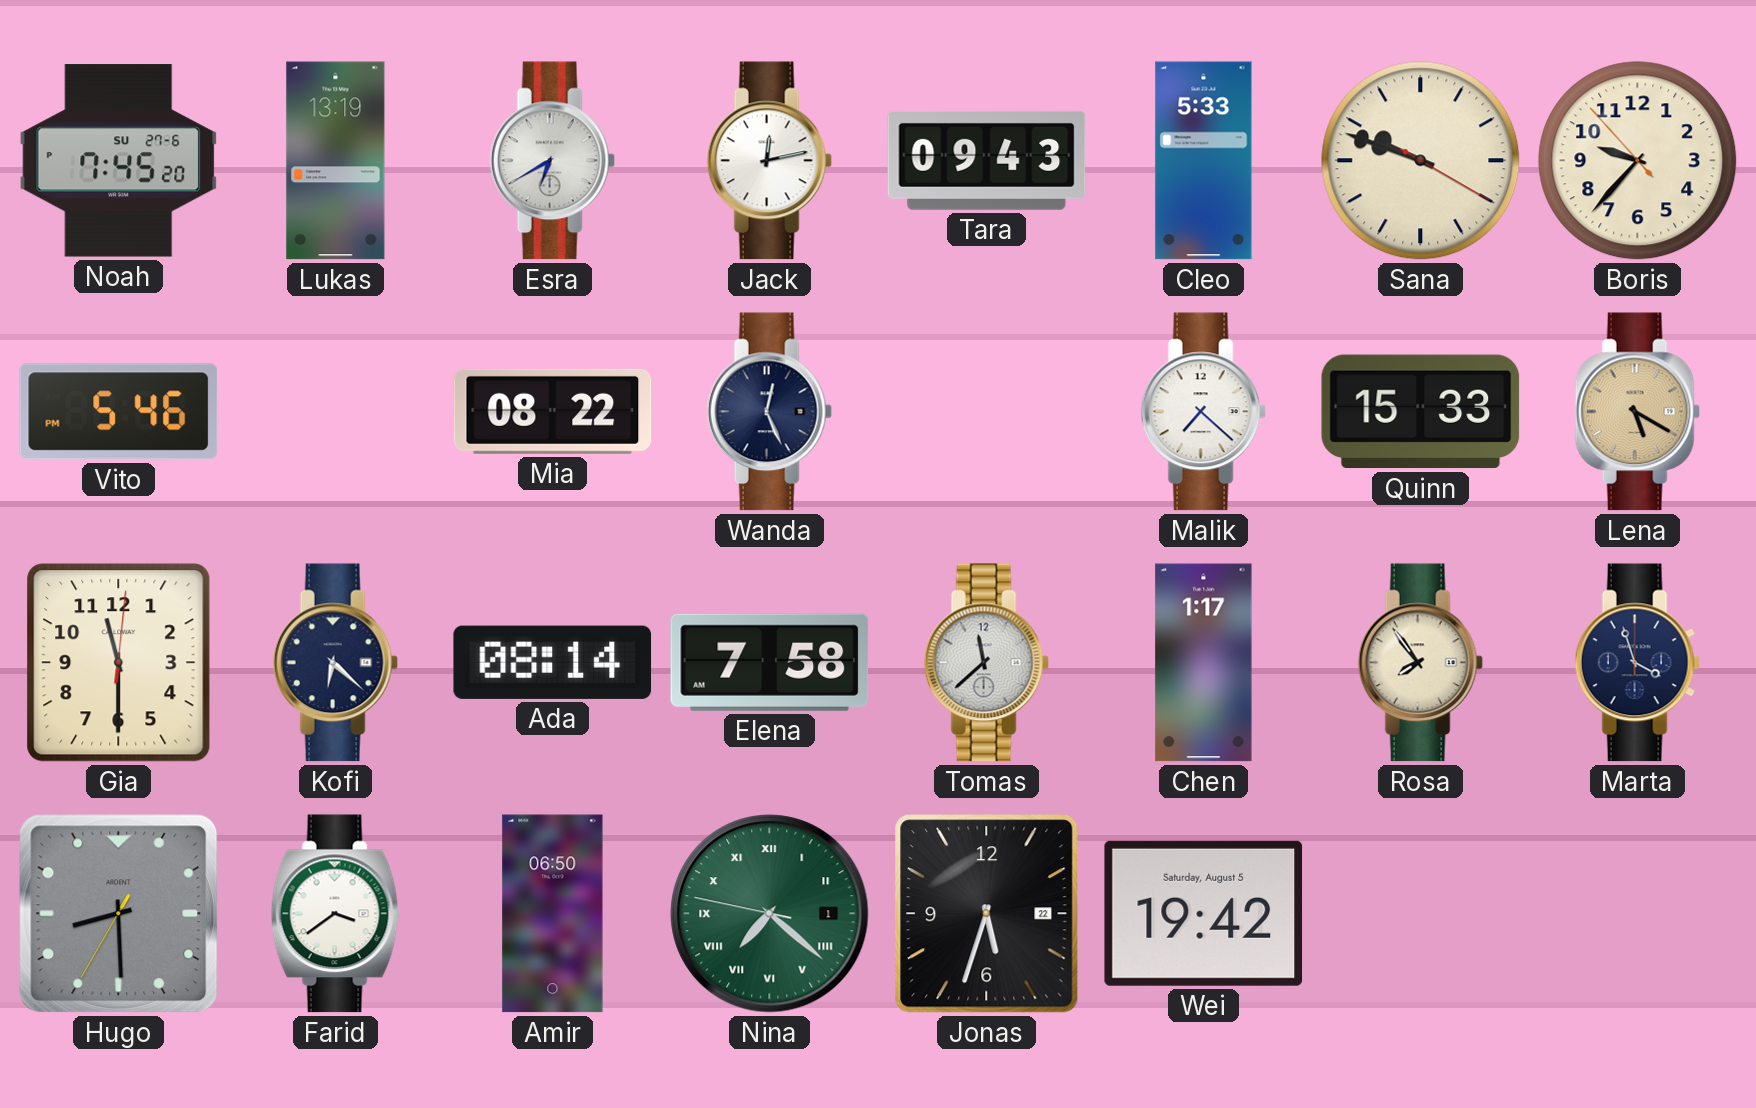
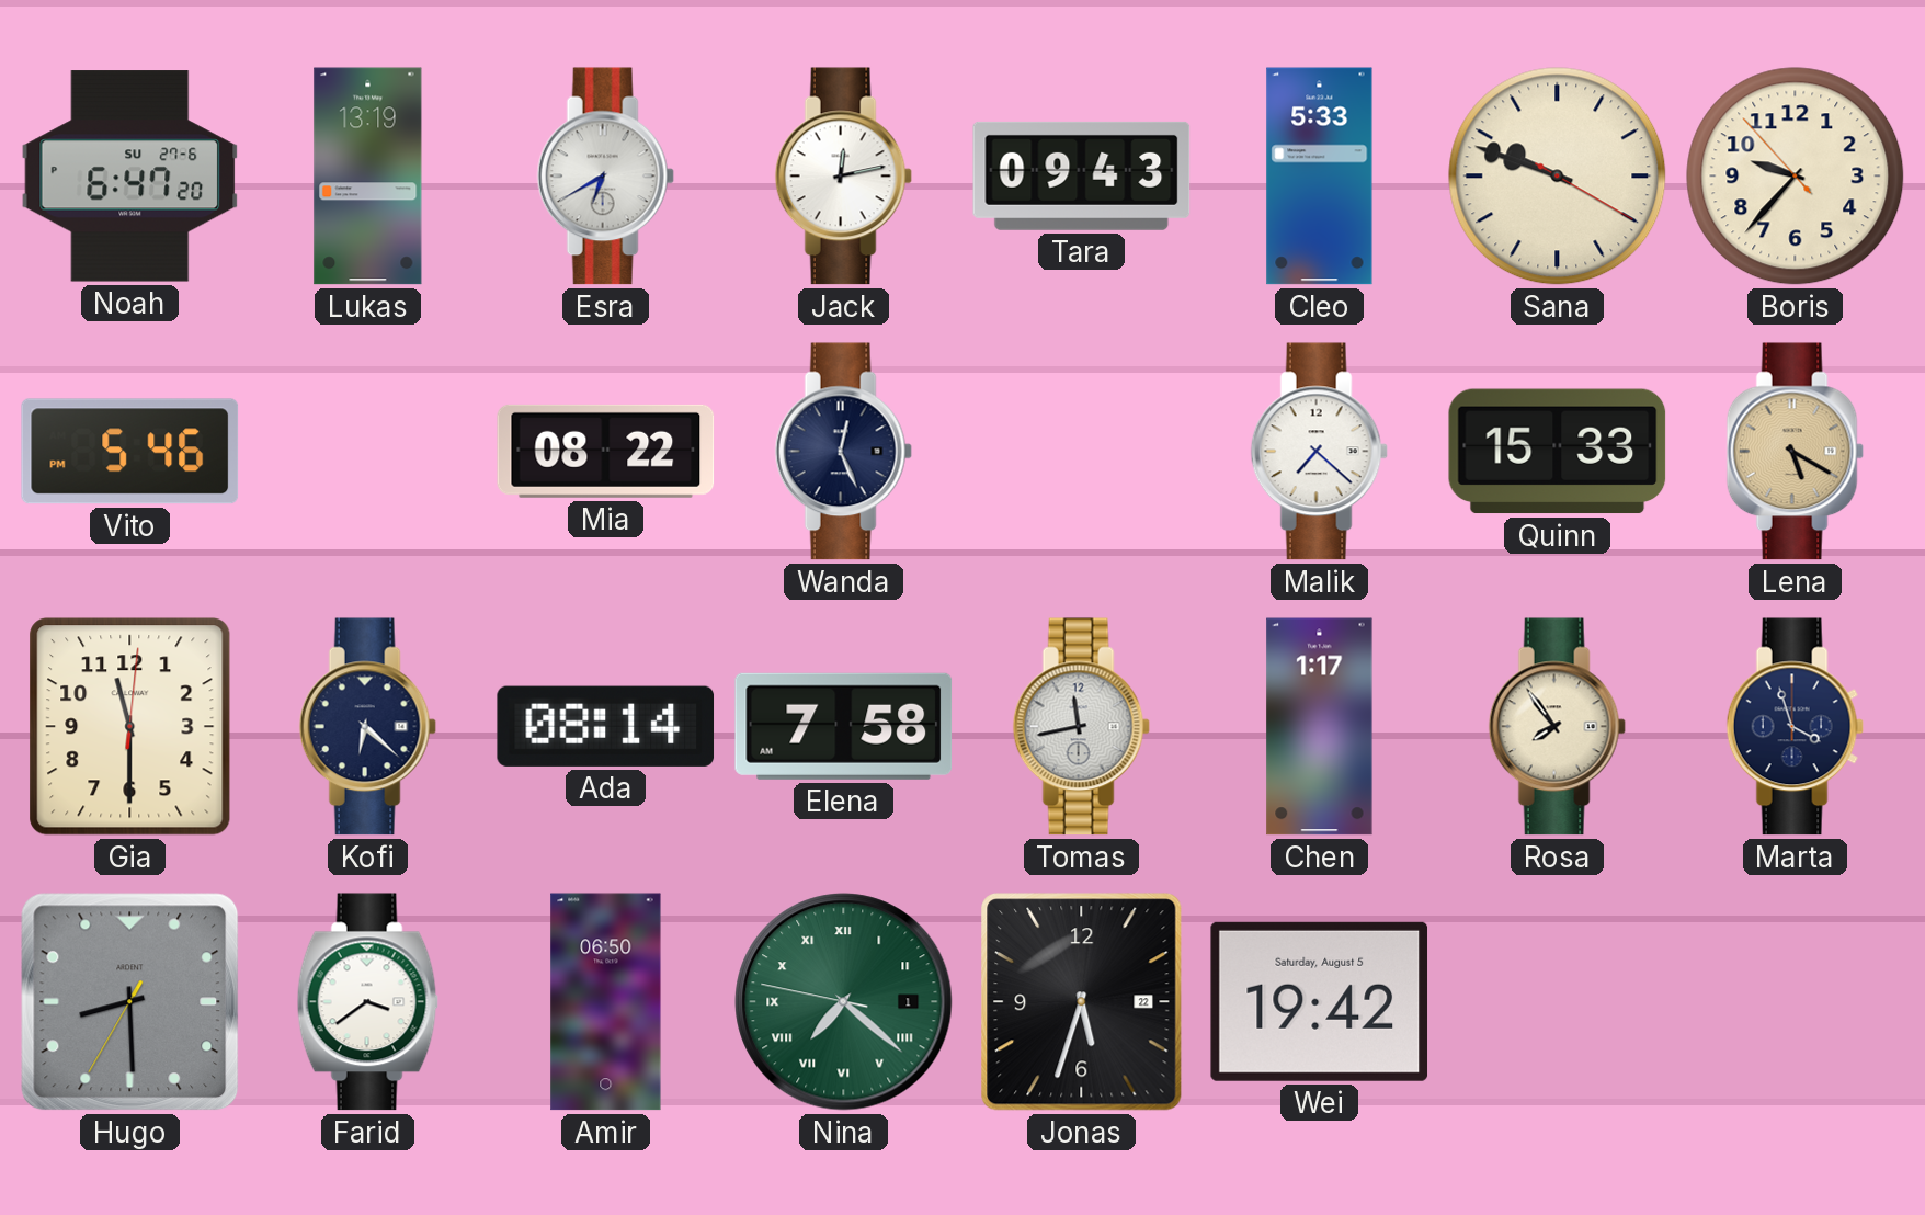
Noah: 7:45 -> 6:47 (130, 177)
Tomas: 11:38 -> 11:43 (1081, 727)
